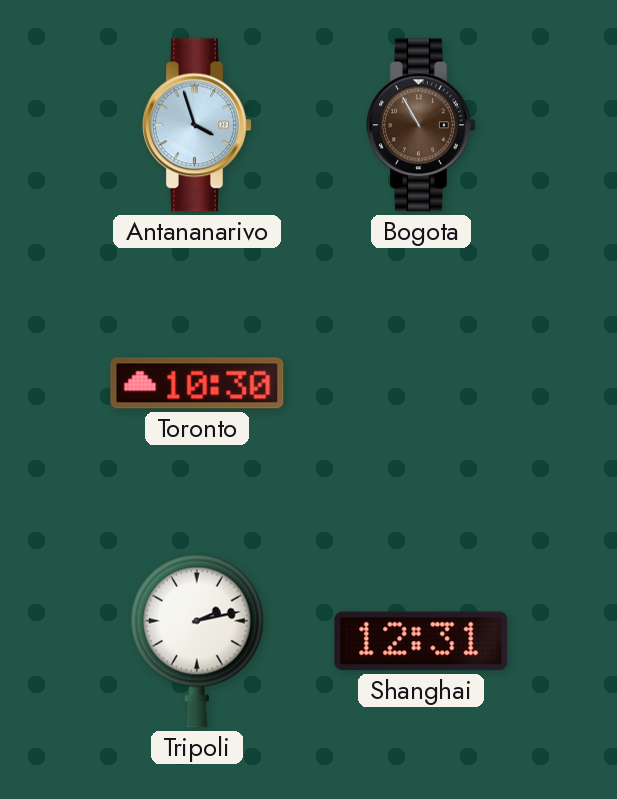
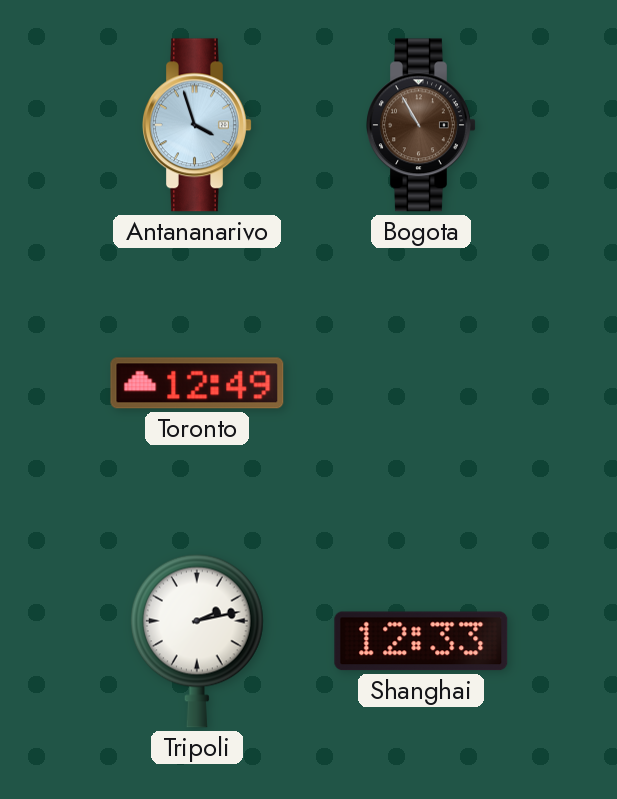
Toronto: 10:30 -> 12:49 (197, 383)
Shanghai: 12:31 -> 12:33 (421, 641)
